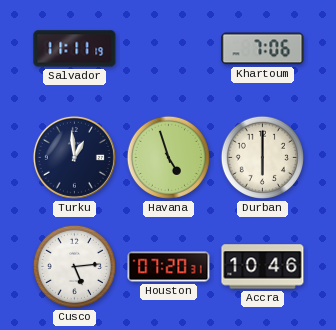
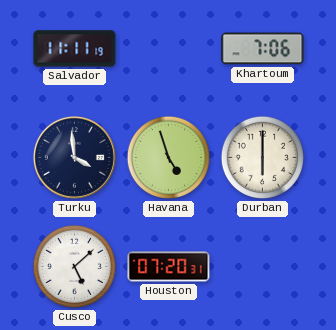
Turku: 12:59 -> 3:59 (74, 157)
Cusco: 5:14 -> 5:08 (74, 266)
Accra: 10:46 -> none (263, 267)
